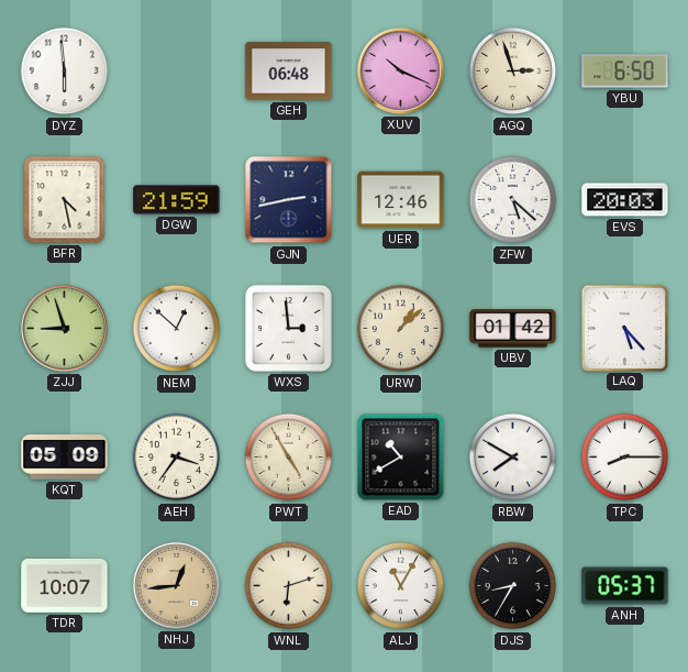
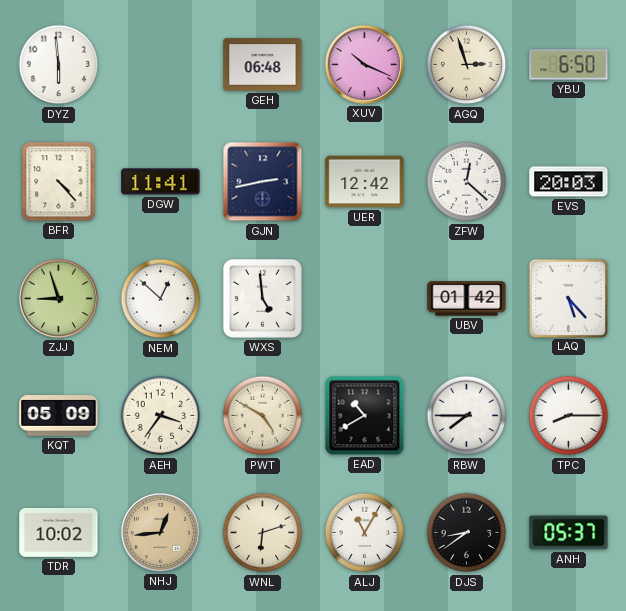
BFR: 4:28 -> 4:23 (59, 182)
DGW: 21:59 -> 11:41 (161, 182)
UER: 12:46 -> 12:42 (365, 182)
ZFW: 5:22 -> 12:22 (467, 182)
WXS: 2:59 -> 4:59 (262, 298)
URW: 1:08 -> none (401, 329)
PWT: 4:55 -> 4:50 (263, 416)
RBW: 7:50 -> 7:45 (467, 416)
TDR: 10:07 -> 10:02 (59, 532)
DJS: 8:35 -> 8:39 (467, 533)
